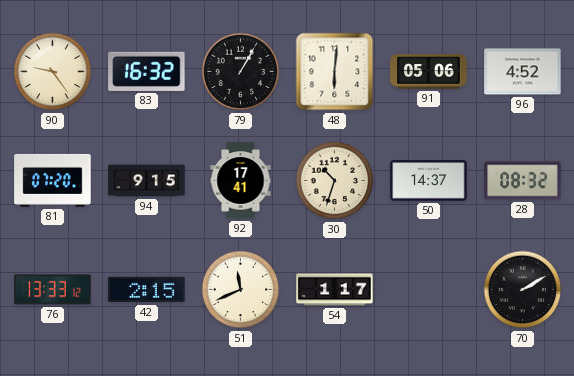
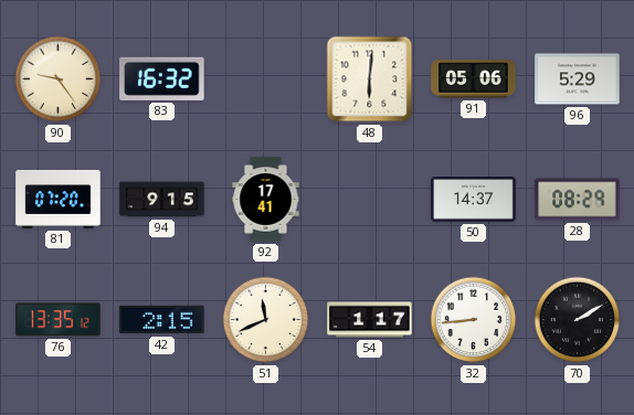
79: 1:05 -> none (241, 72)
96: 4:52 -> 5:29 (578, 79)
30: 10:33 -> none (335, 181)
28: 08:32 -> 08:29 (578, 200)
76: 13:33 -> 13:35 (59, 320)
32: none -> 8:44 (474, 320)
